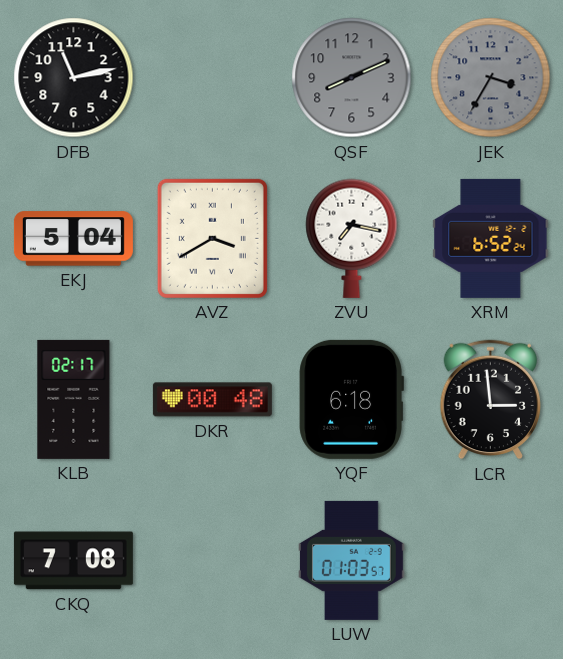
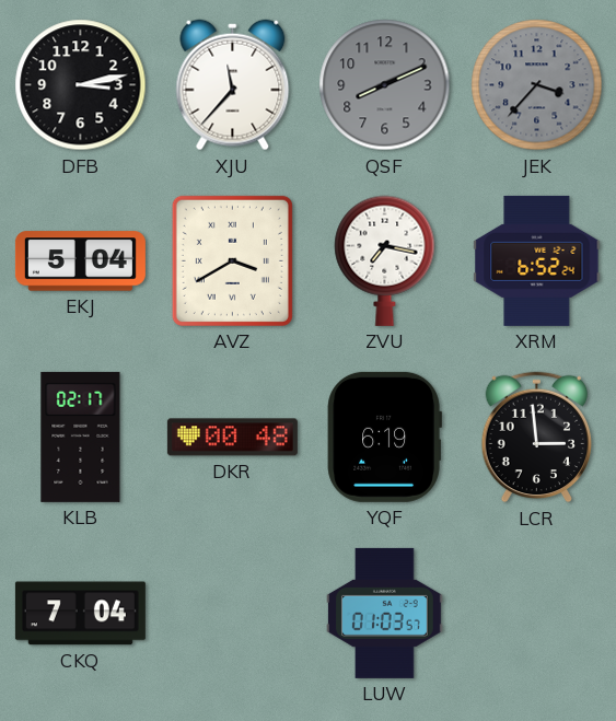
DFB: 11:13 -> 3:13 (81, 85)
XJU: none -> 11:37 (233, 85)
JEK: 3:35 -> 3:37 (537, 85)
YQF: 6:18 -> 6:19 (384, 437)
CKQ: 7:08 -> 7:04 (80, 614)
